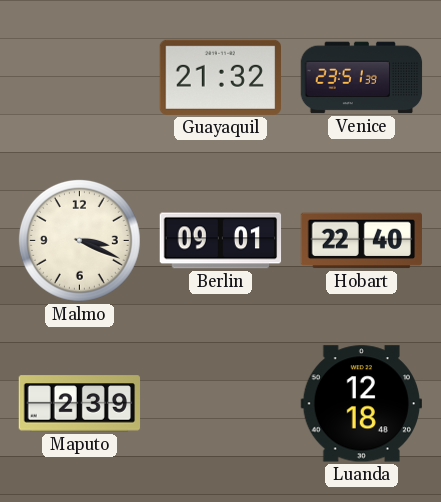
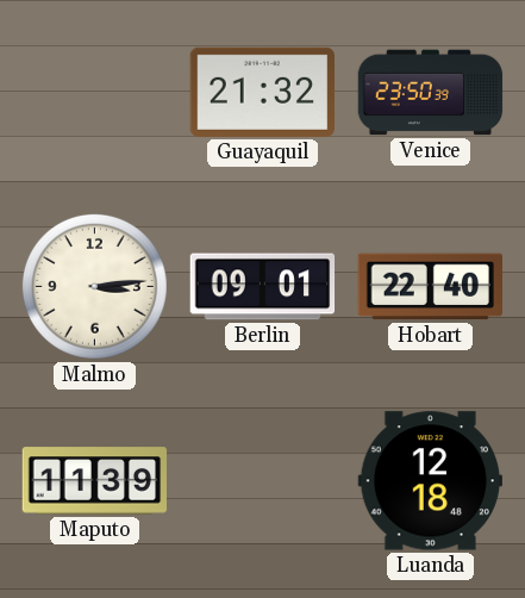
Venice: 23:51 -> 23:50 (431, 93)
Malmo: 3:19 -> 3:14 (94, 286)
Maputo: 2:39 -> 11:39 (95, 481)
